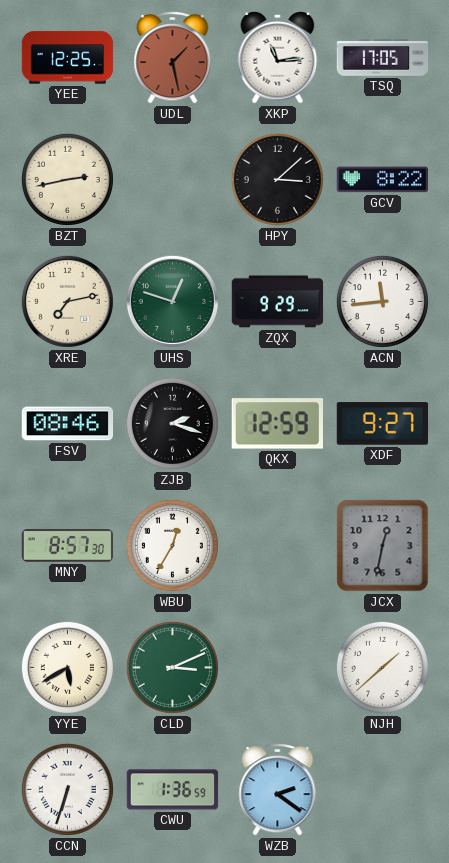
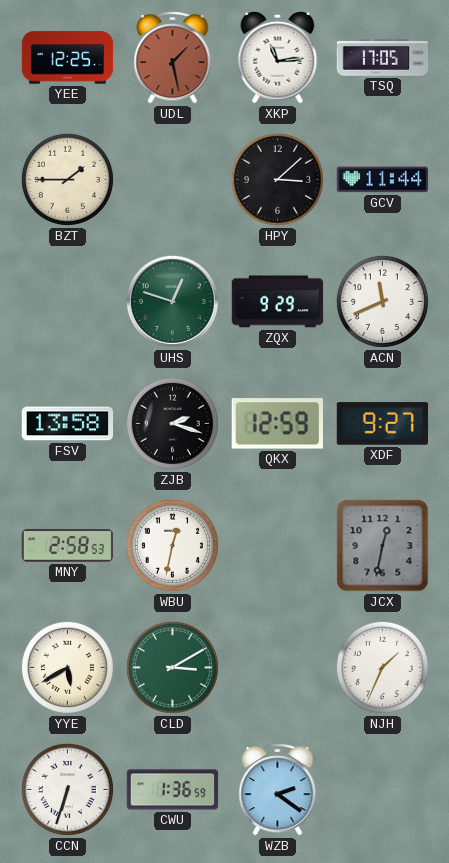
BZT: 2:43 -> 1:45 (67, 179)
GCV: 8:22 -> 11:44 (383, 180)
XRE: 7:13 -> none (67, 301)
ACN: 11:44 -> 11:41 (382, 301)
FSV: 08:46 -> 13:58 (68, 424)
MNY: 8:57 -> 2:58 (68, 546)
WBU: 12:35 -> 12:32 (172, 545)
CLD: 3:11 -> 3:10 (172, 667)
NJH: 1:38 -> 1:34 (382, 667)
